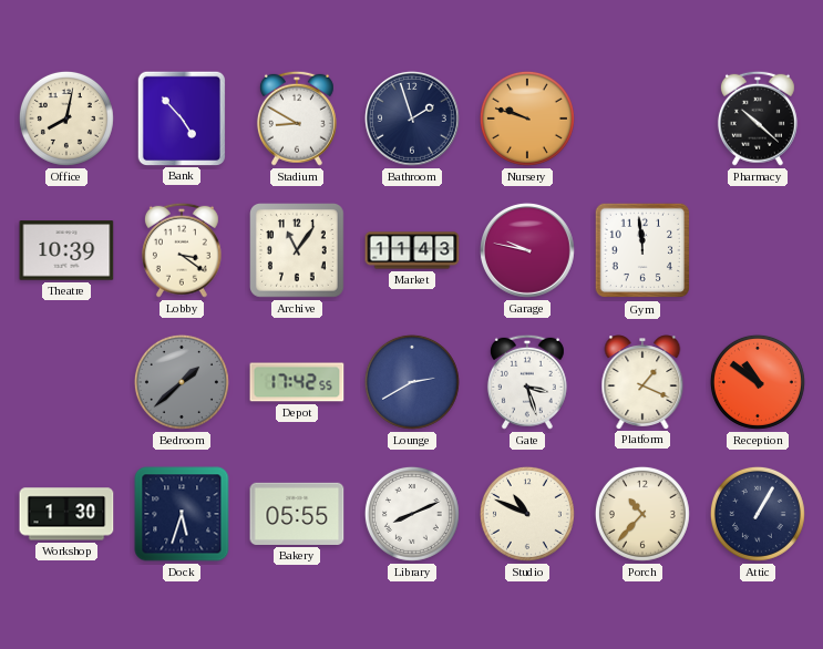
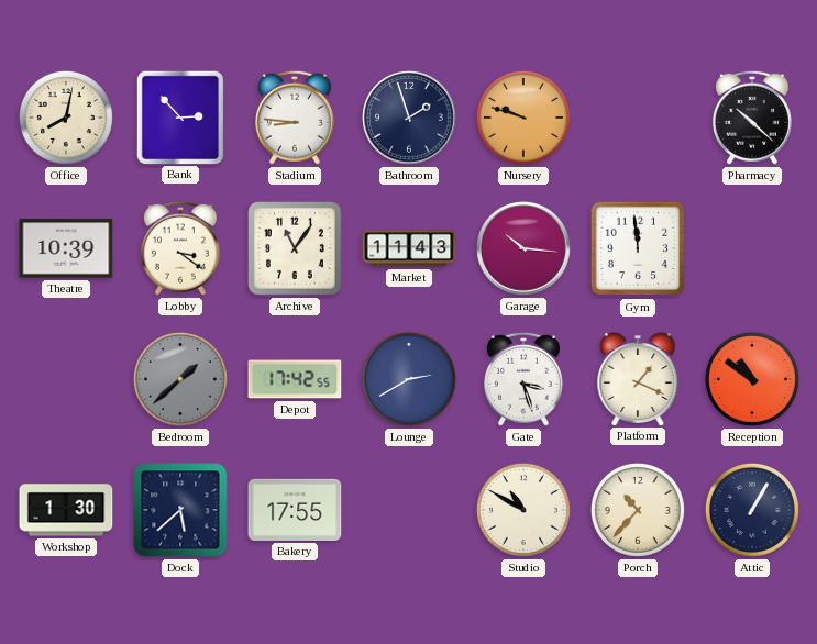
Bank: 4:53 -> 2:53 (179, 116)
Stadium: 8:50 -> 8:46 (295, 118)
Garage: 9:47 -> 10:16 (523, 248)
Dock: 5:33 -> 5:38 (180, 510)
Bakery: 05:55 -> 17:55 (295, 510)
Library: 8:11 -> none (412, 514)
Studio: 10:49 -> 10:50 (523, 510)
